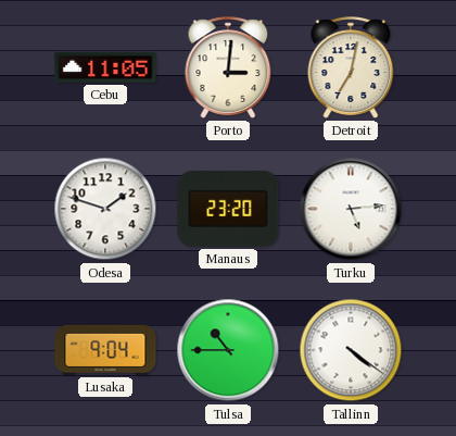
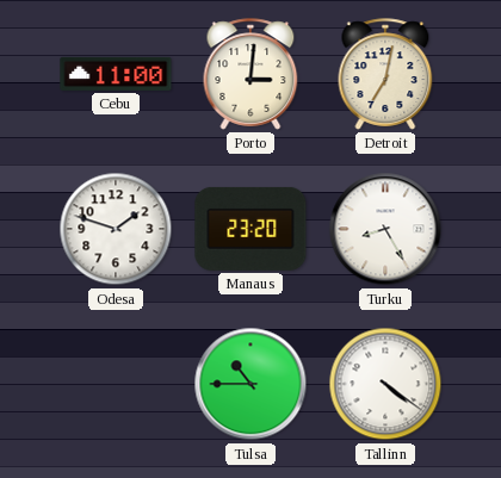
Cebu: 11:05 -> 11:00 (116, 74)
Turku: 5:14 -> 8:25 (385, 229)
Lusaka: 9:04 -> none (105, 350)
